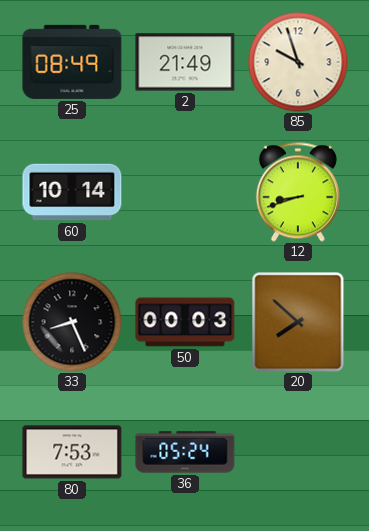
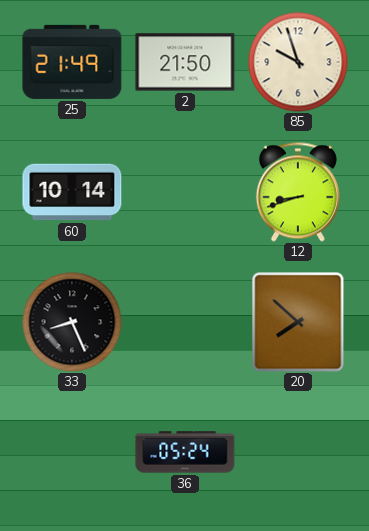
25: 08:49 -> 21:49 (72, 62)
2: 21:49 -> 21:50 (185, 62)
50: 00:03 -> none (185, 322)
80: 7:53 -> none (72, 452)
